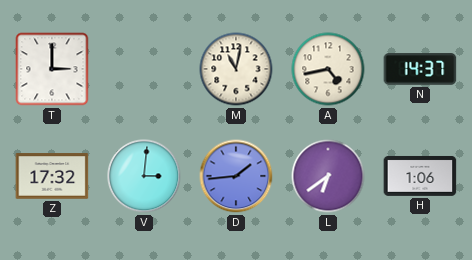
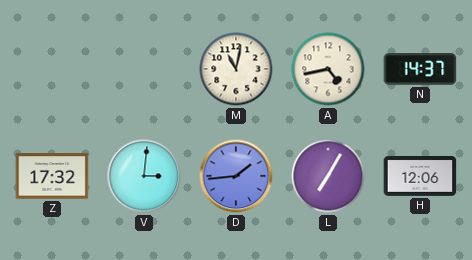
T: 3:00 -> none (52, 69)
L: 6:39 -> 7:05 (328, 176)
H: 1:06 -> 12:06 (420, 176)
